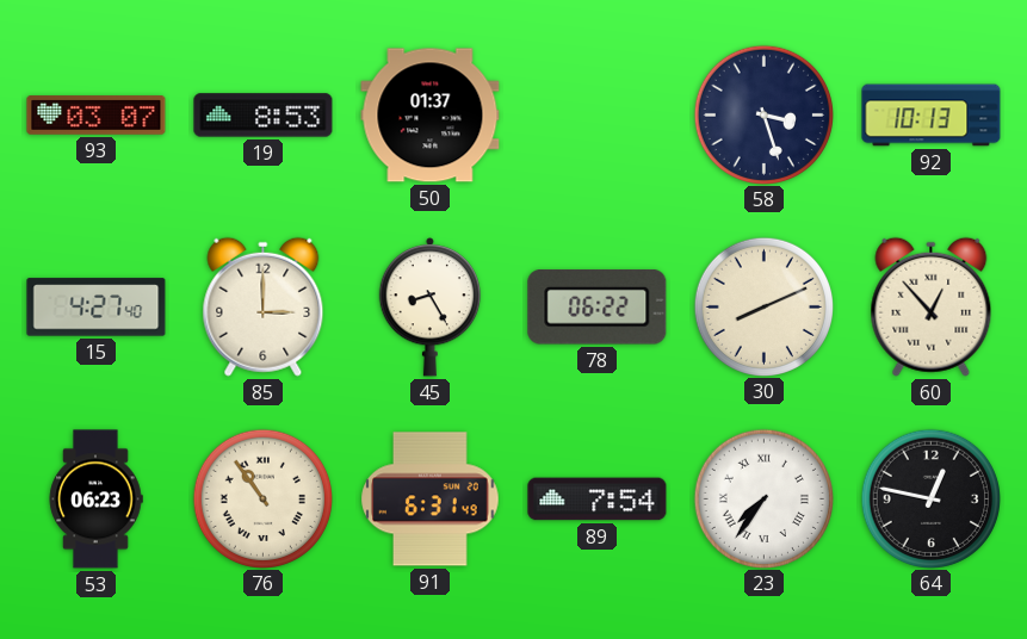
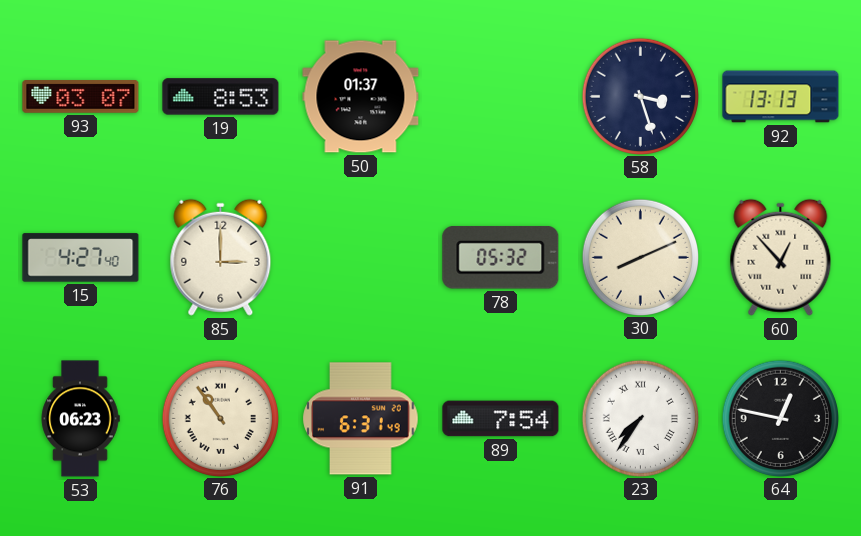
92: 10:13 -> 13:13 (781, 97)
45: 8:25 -> none (431, 308)
78: 06:22 -> 05:32 (501, 258)
